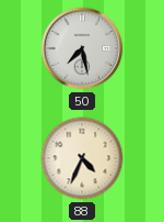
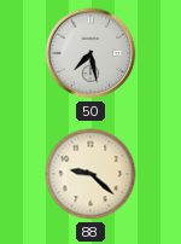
88: 4:34 -> 9:22 (91, 174)
